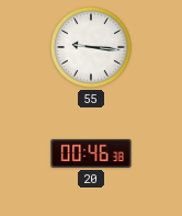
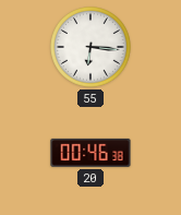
55: 9:16 -> 6:16 (92, 48)
